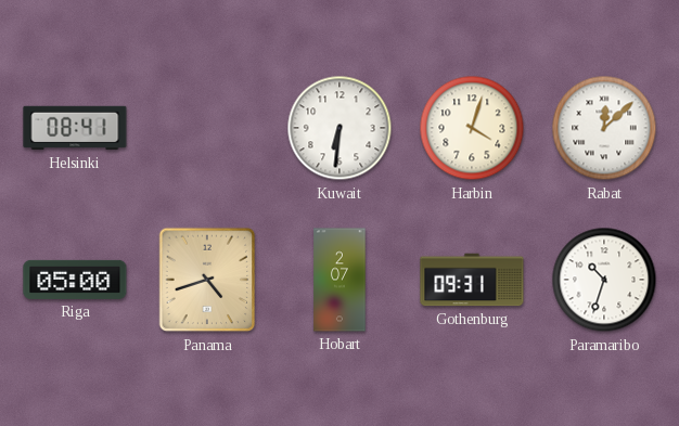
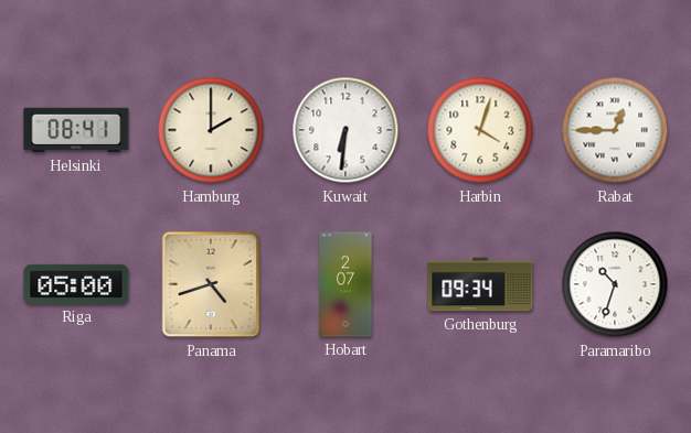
Hamburg: none -> 2:00 (211, 130)
Rabat: 12:08 -> 12:45 (615, 130)
Gothenburg: 09:31 -> 09:34 (480, 284)
